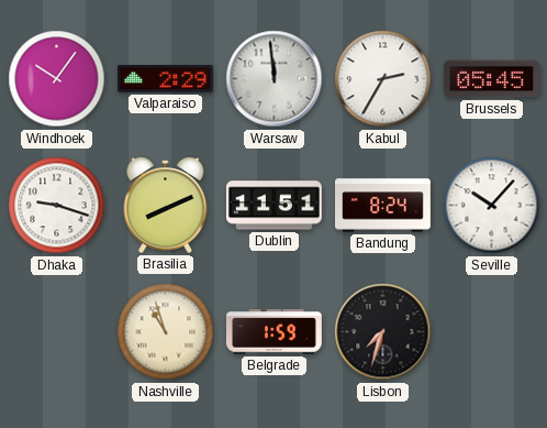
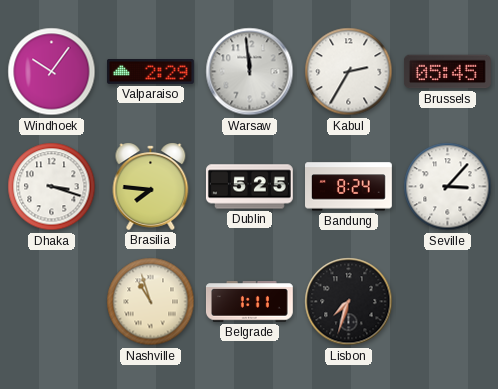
Dhaka: 9:18 -> 3:18 (52, 187)
Brasilia: 8:11 -> 7:46 (151, 186)
Dublin: 11:51 -> 5:25 (249, 187)
Seville: 10:07 -> 3:07 (448, 187)
Belgrade: 1:59 -> 1:11 (249, 302)
